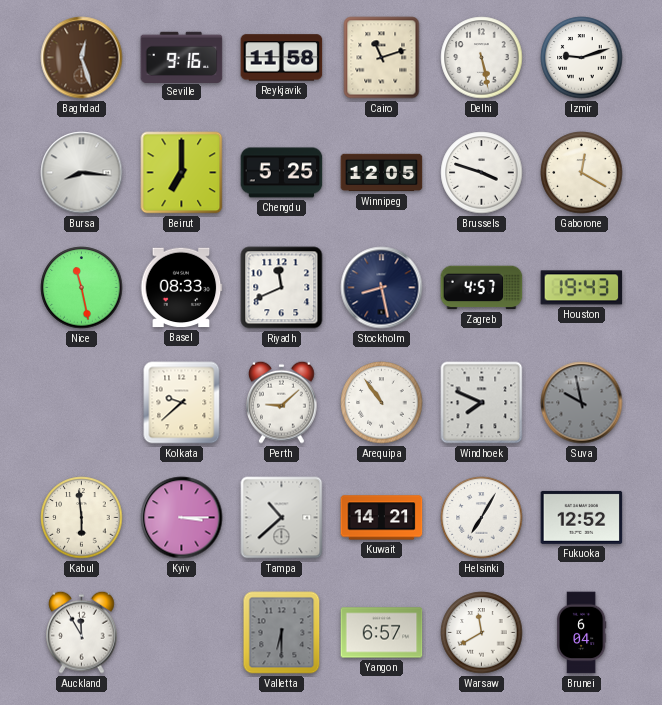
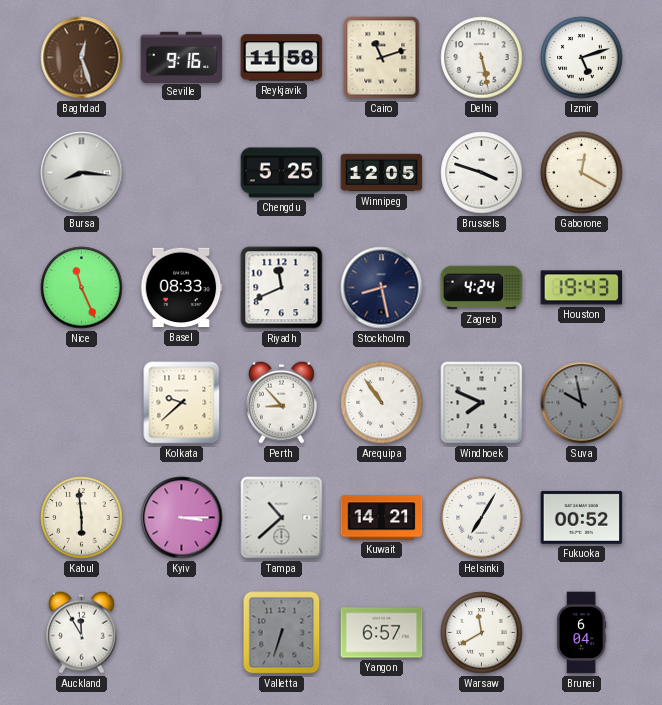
Izmir: 9:12 -> 5:12 (582, 58)
Beirut: 7:00 -> none (182, 173)
Nice: 11:28 -> 11:26 (82, 288)
Zagreb: 4:57 -> 4:24 (482, 288)
Perth: 9:08 -> 8:53 (282, 402)
Fukuoka: 12:52 -> 00:52 (582, 517)
Valletta: 6:30 -> 6:33 (282, 633)
